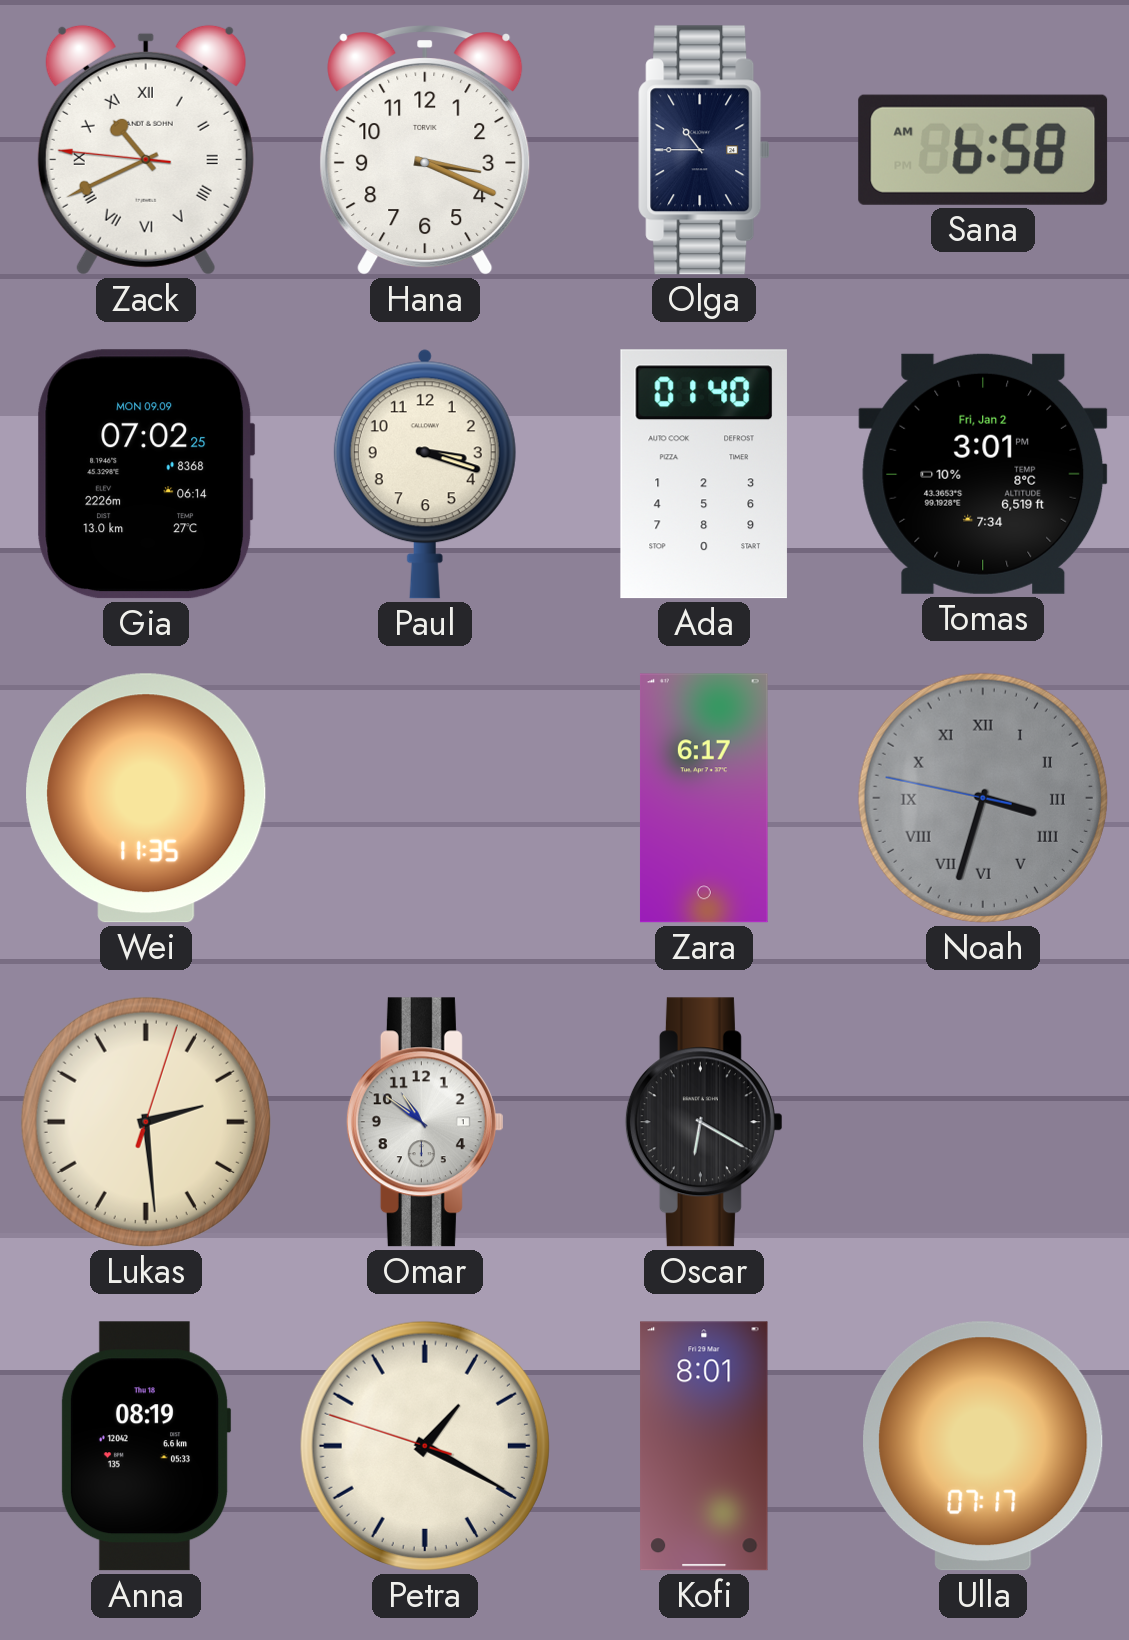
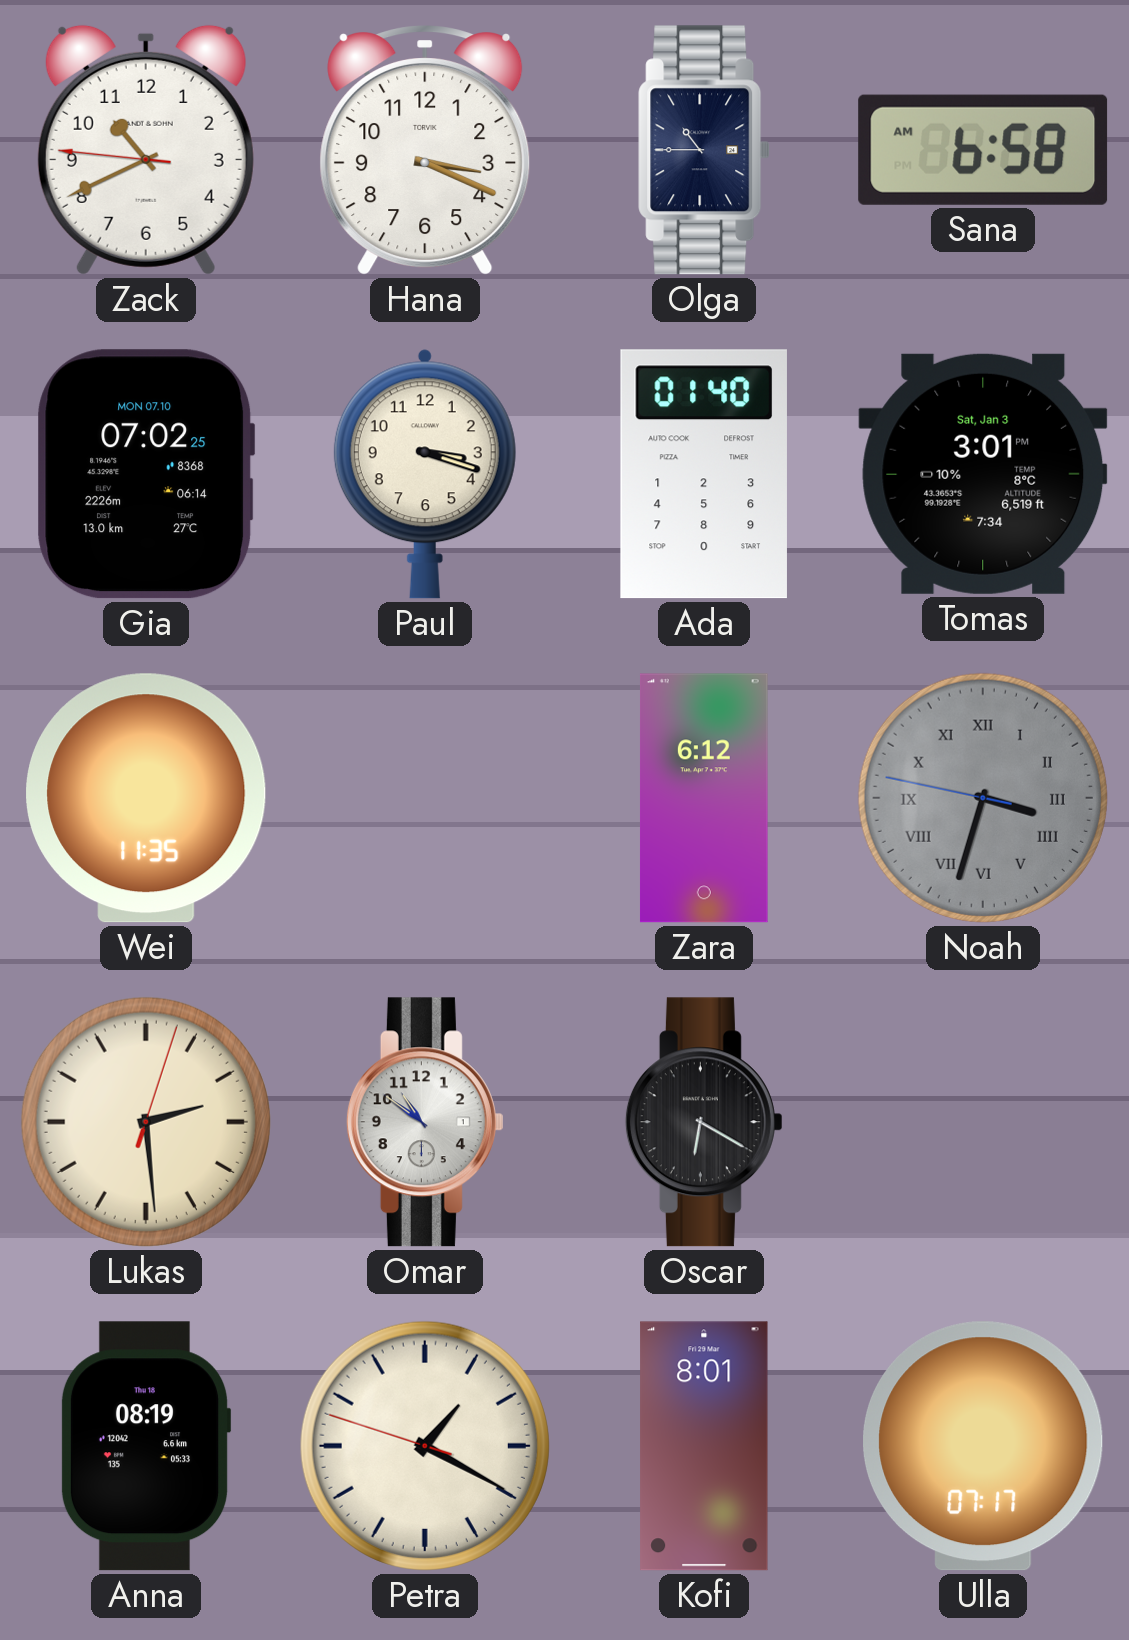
Zack numerals: Roman -> Arabic (146, 150)
Gia date: MON 09.09 -> MON 07.10 (146, 474)
Tomas date: Fri, Jan 2 -> Sat, Jan 3 (983, 474)
Zara: 6:17 -> 6:12 (704, 798)
